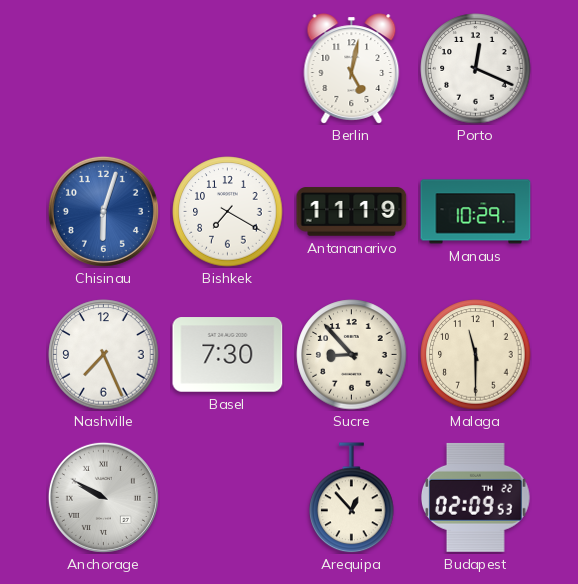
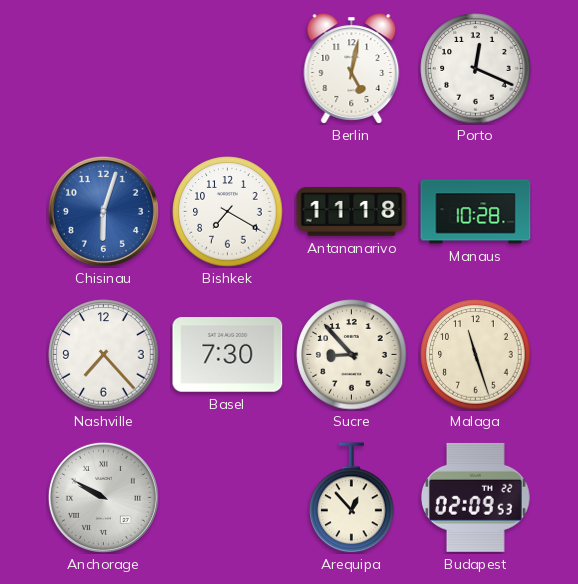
Antananarivo: 11:19 -> 11:18 (352, 212)
Manaus: 10:29 -> 10:28 (476, 212)
Nashville: 7:26 -> 7:23 (104, 355)
Malaga: 11:30 -> 11:27 (476, 355)
